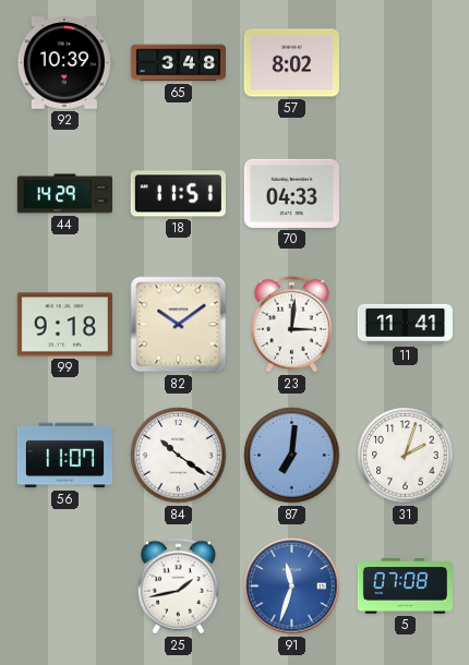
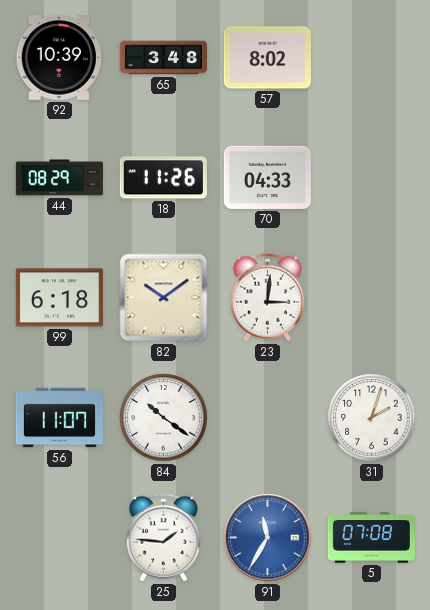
44: 14:29 -> 08:29 (59, 178)
18: 11:51 -> 11:26 (163, 178)
99: 9:18 -> 6:18 (59, 298)
11: 11:41 -> none (405, 324)
87: 7:01 -> none (292, 456)
25: 1:43 -> 1:46 (163, 538)
91: 11:33 -> 11:35 (268, 538)
